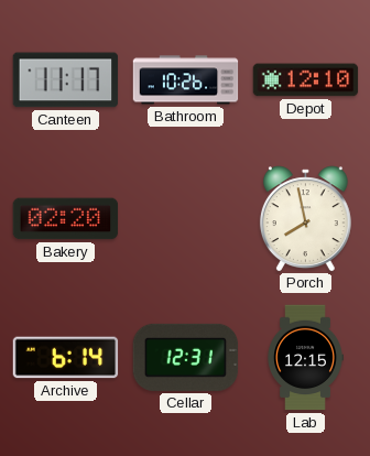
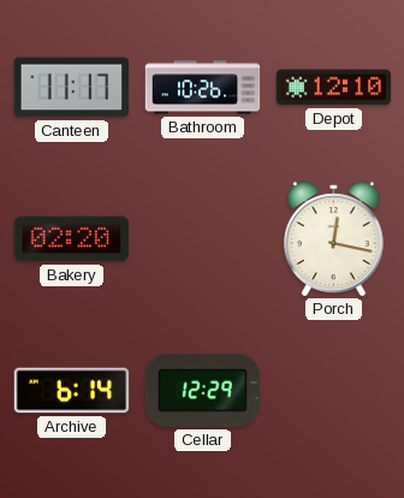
Porch: 7:58 -> 12:17 (333, 238)
Cellar: 12:31 -> 12:29 (203, 390)
Lab: 12:15 -> none (305, 358)
